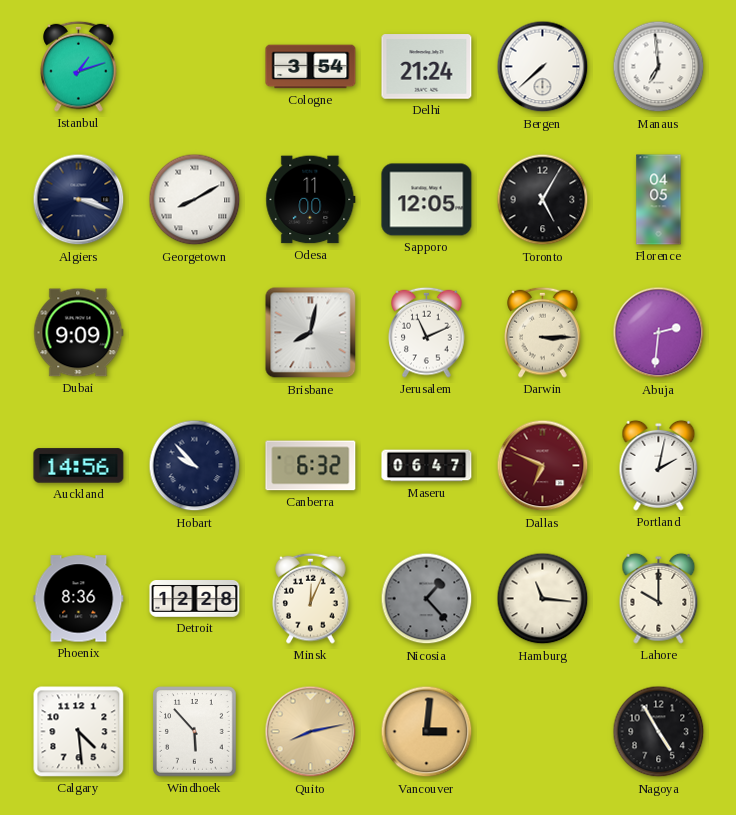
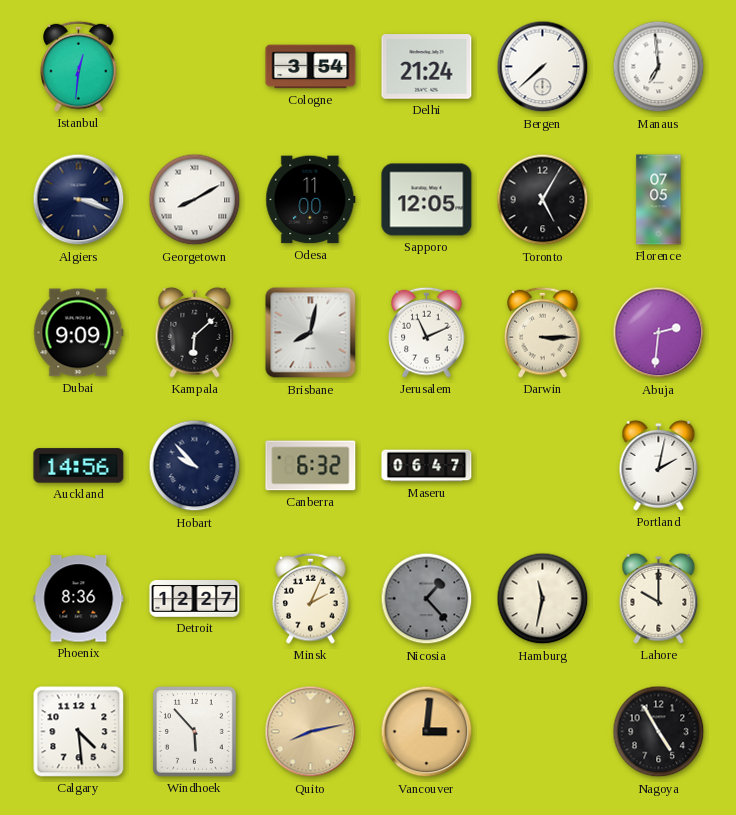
Istanbul: 1:12 -> 12:31 (79, 66)
Florence: 04:05 -> 07:05 (659, 200)
Kampala: none -> 6:08 (195, 332)
Dallas: 6:49 -> none (543, 466)
Detroit: 12:28 -> 12:27 (195, 599)
Minsk: 12:04 -> 2:04 (311, 598)
Hamburg: 11:16 -> 11:32 (543, 599)
